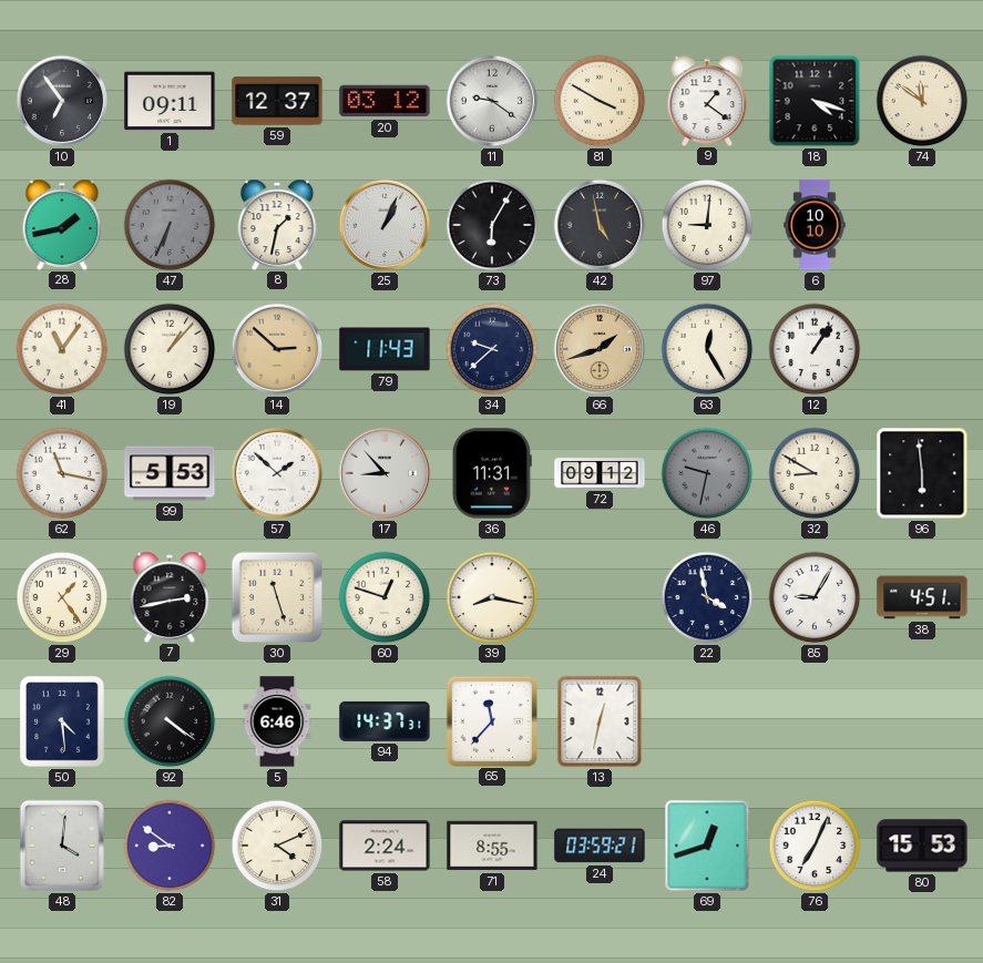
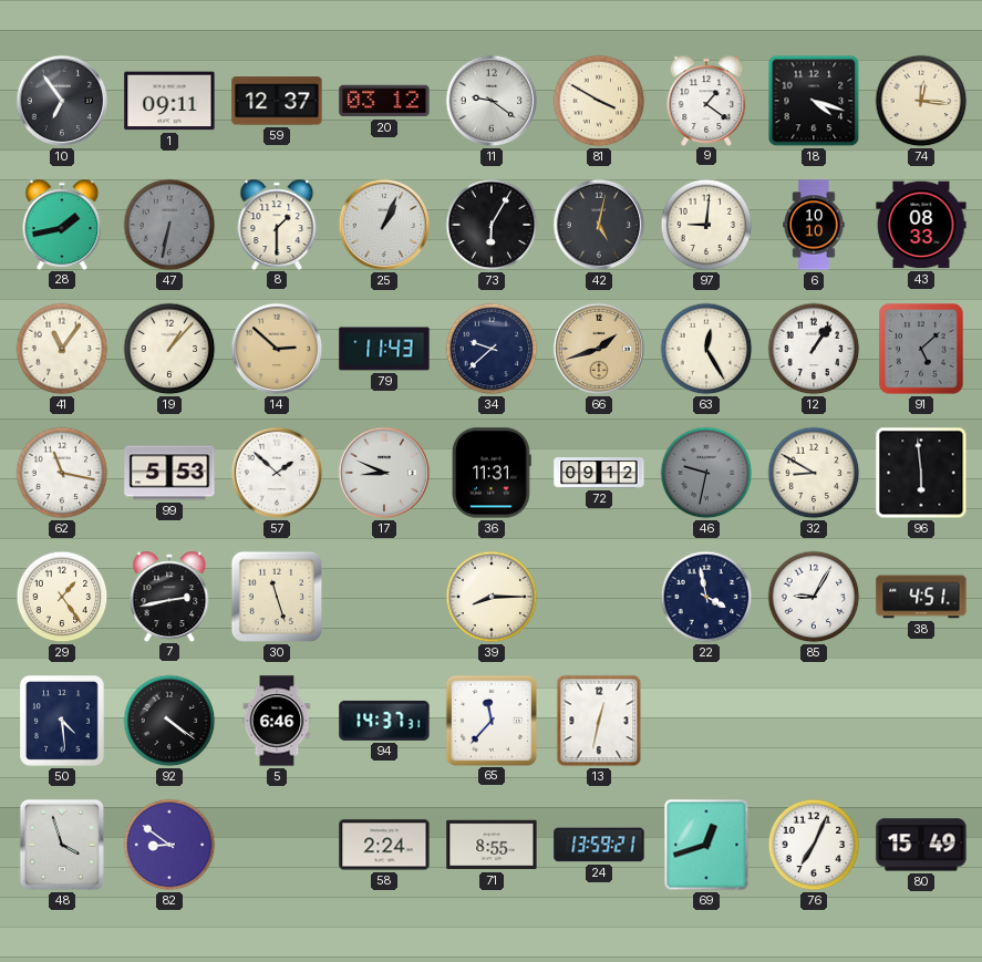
74: 11:51 -> 12:16 (921, 101)
47: 6:34 -> 6:32 (169, 225)
8: 1:32 -> 1:30 (277, 224)
42: 4:58 -> 5:02 (599, 225)
43: none -> 08:33 (921, 225)
91: none -> 5:08 (921, 349)
17: 8:53 -> 8:49 (384, 473)
60: 12:48 -> none (385, 597)
39: 8:17 -> 8:15 (492, 597)
48: 4:01 -> 3:57 (62, 845)
31: 4:11 -> none (277, 846)
24: 03:59 -> 13:59 (599, 845)
80: 15:53 -> 15:49 (921, 845)
